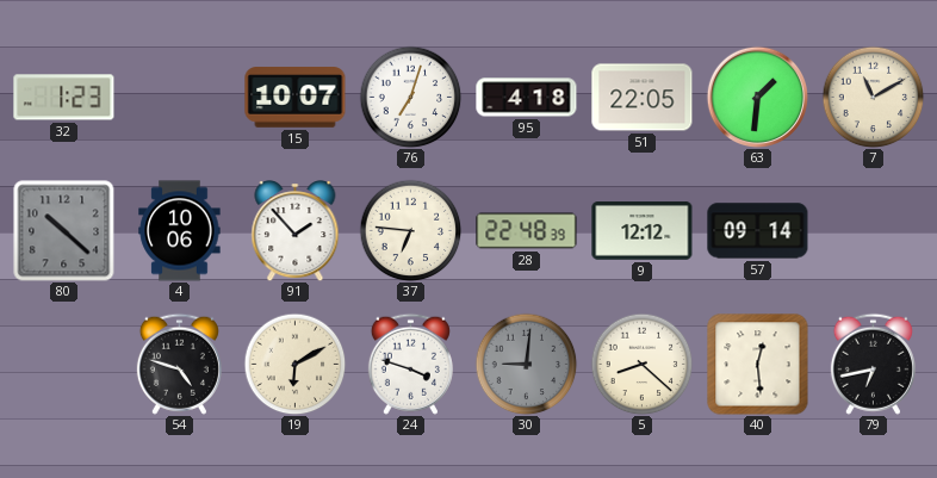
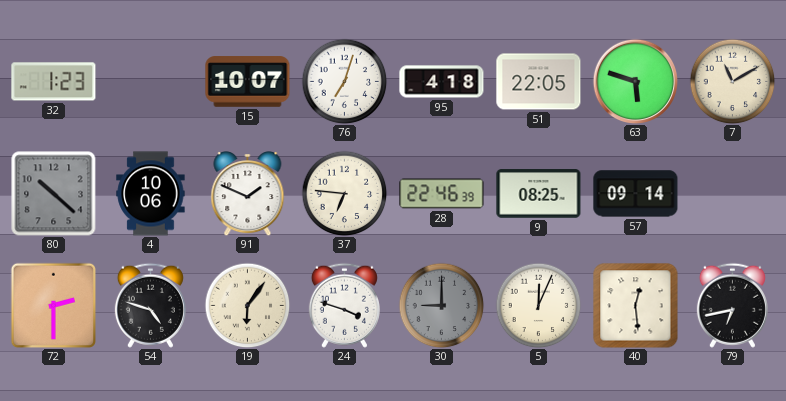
63: 1:31 -> 5:48 (635, 81)
91: 1:53 -> 1:49 (248, 194)
28: 22:48 -> 22:46 (442, 194)
9: 12:12 -> 08:25 (539, 194)
72: none -> 2:30 (53, 305)
19: 6:10 -> 6:06 (247, 305)
30: 9:01 -> 9:00 (441, 305)
5: 8:22 -> 12:04 (538, 305)
